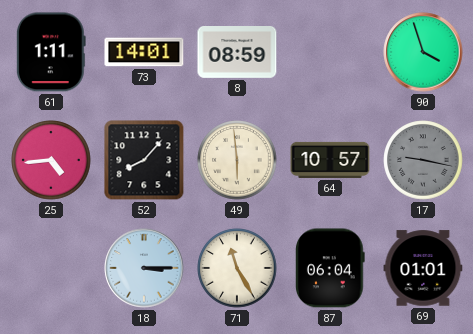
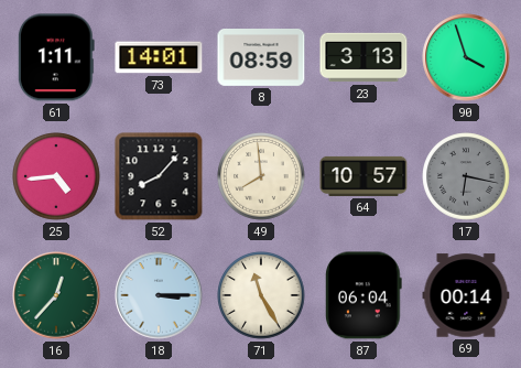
23: none -> 3:13 (363, 57)
49: 5:59 -> 7:59 (261, 176)
17: 9:17 -> 6:17 (466, 176)
16: none -> 12:37 (56, 295)
69: 01:01 -> 00:14 (466, 295)
